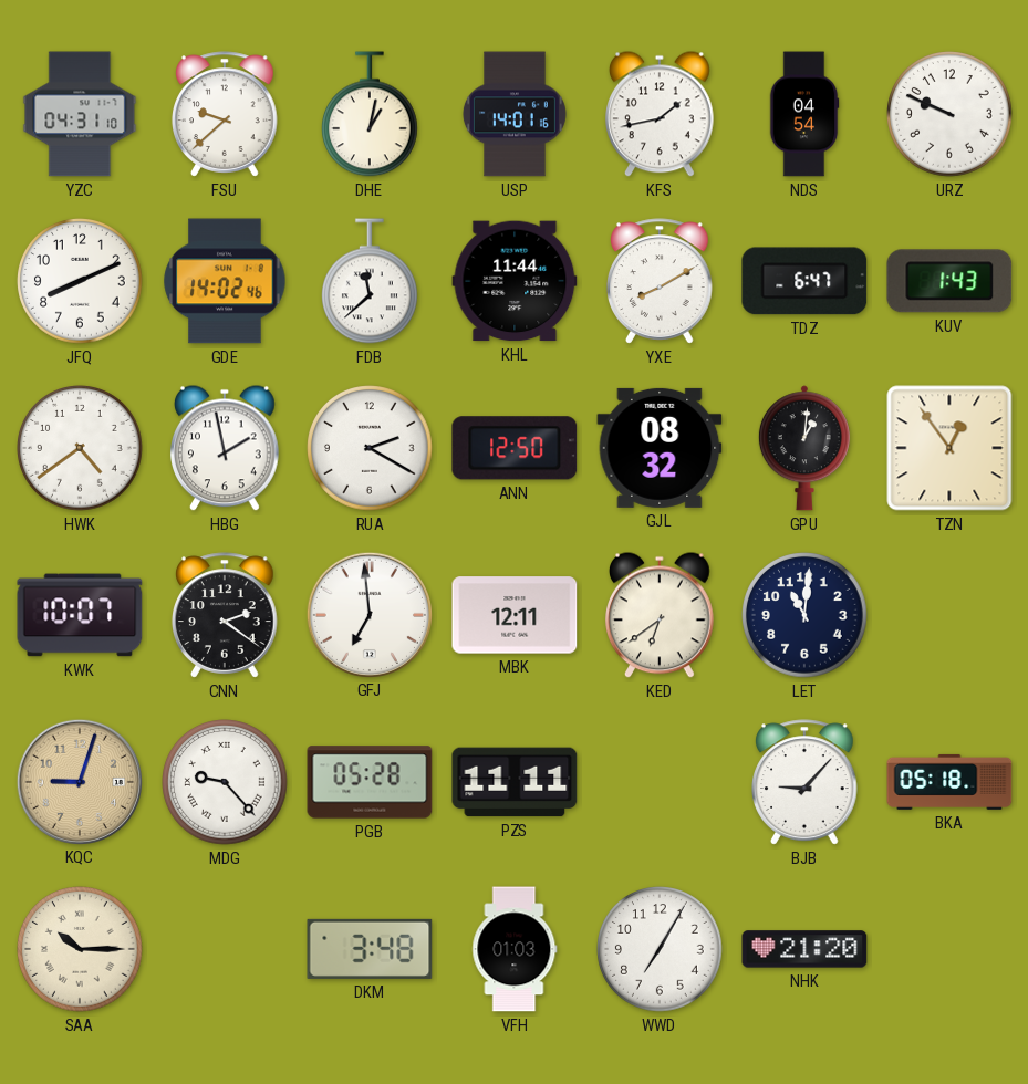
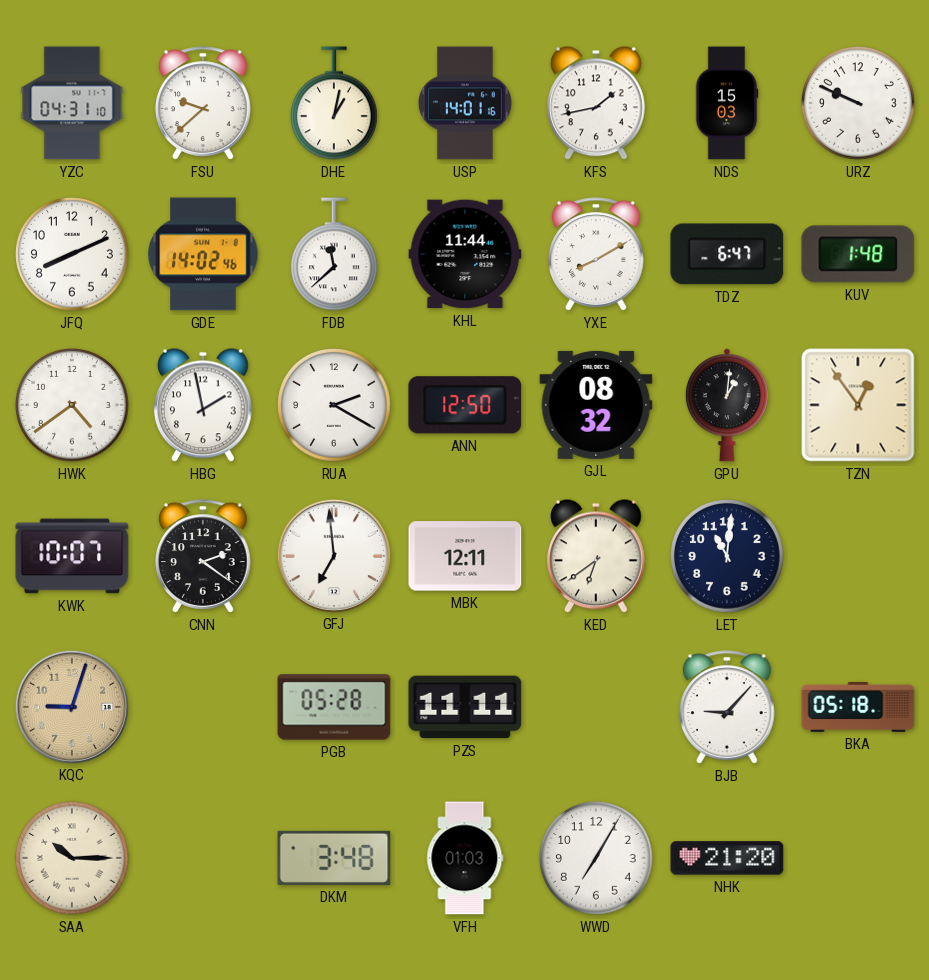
NDS: 04:54 -> 15:03 (727, 103)
KUV: 1:43 -> 1:48 (858, 254)
MDG: 9:23 -> none (225, 782)
